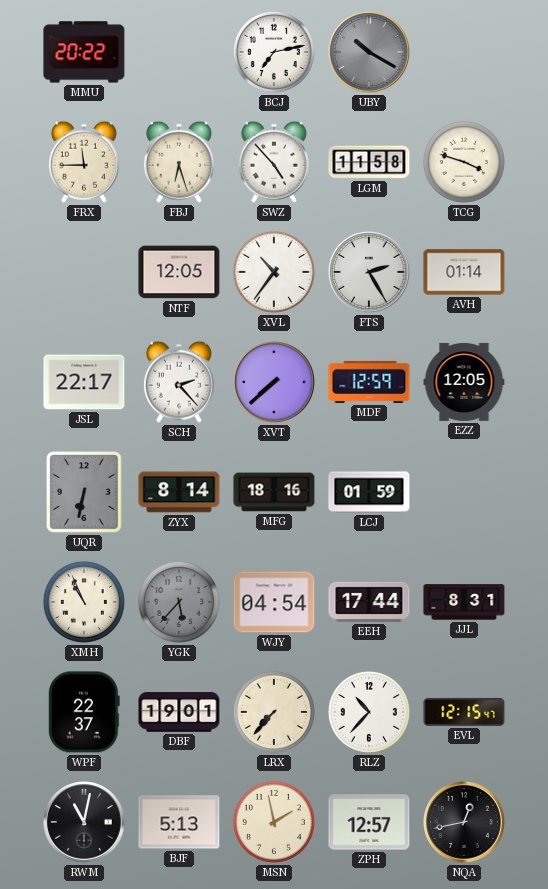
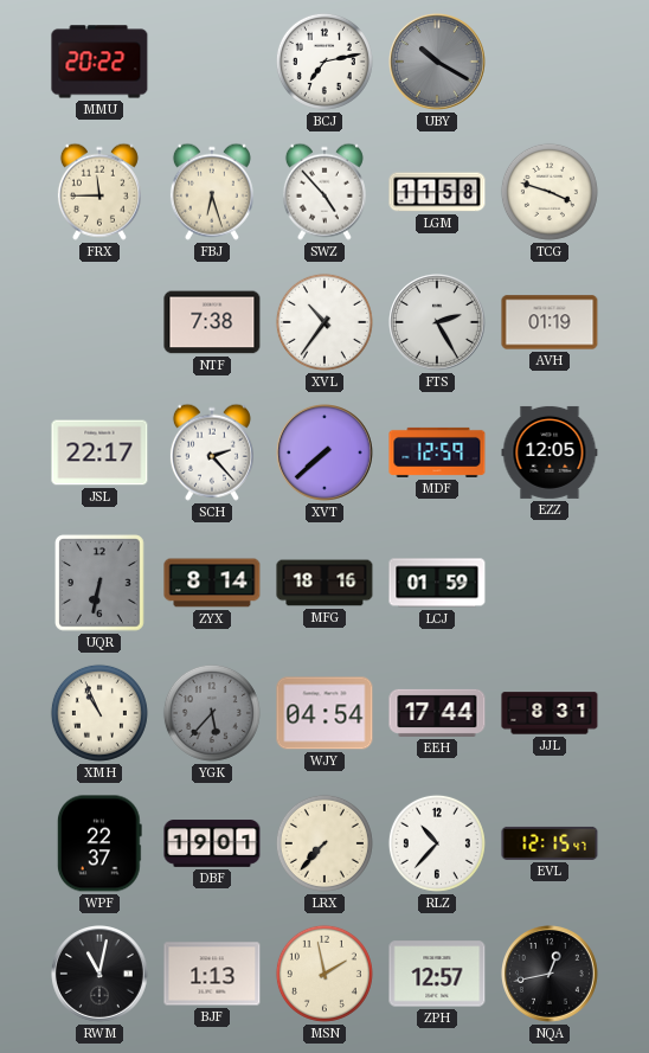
NTF: 12:05 -> 7:38 (212, 322)
AVH: 01:14 -> 01:19 (550, 322)
BJF: 5:13 -> 1:13 (212, 974)
